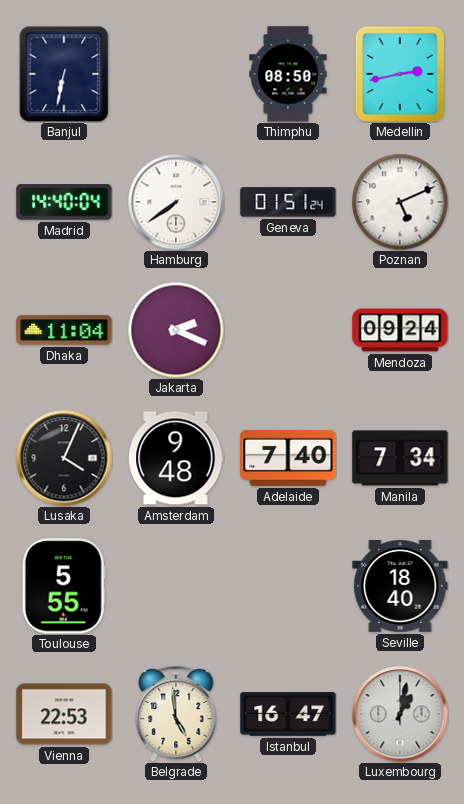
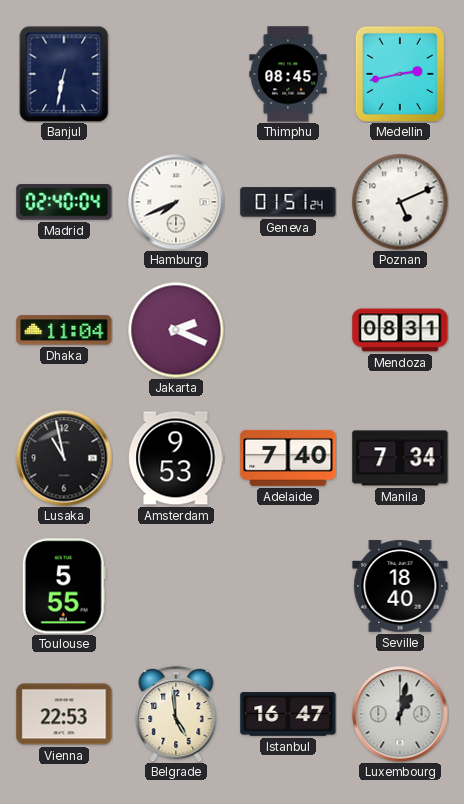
Thimphu: 08:50 -> 08:45 (288, 74)
Madrid: 14:40 -> 02:40 (64, 202)
Hamburg: 7:39 -> 7:41 (176, 202)
Mendoza: 09:24 -> 08:31 (400, 330)
Lusaka: 4:04 -> 10:58 (64, 458)
Amsterdam: 9:48 -> 9:53 (176, 458)
